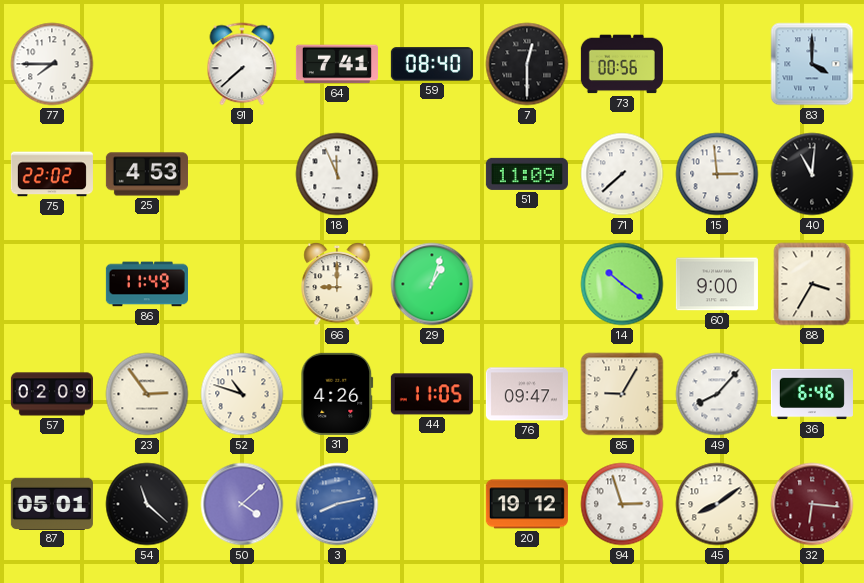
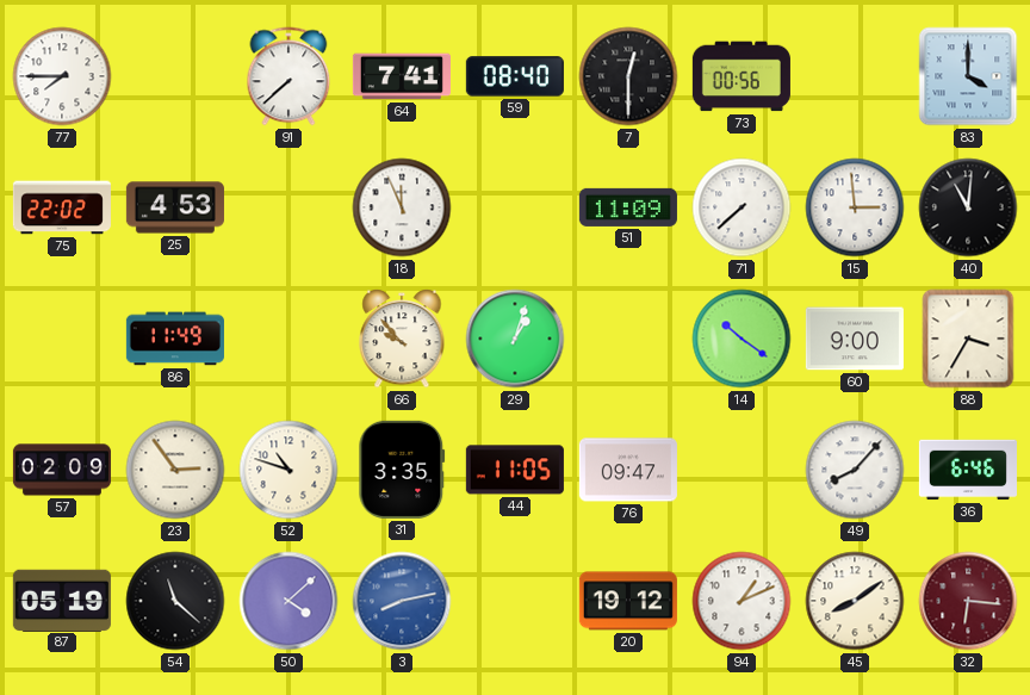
66: 9:00 -> 9:53 (402, 339)
31: 4:26 -> 3:35 (402, 470)
85: 9:05 -> none (622, 394)
87: 05:01 -> 05:19 (62, 600)
94: 2:57 -> 1:11 (742, 601)
